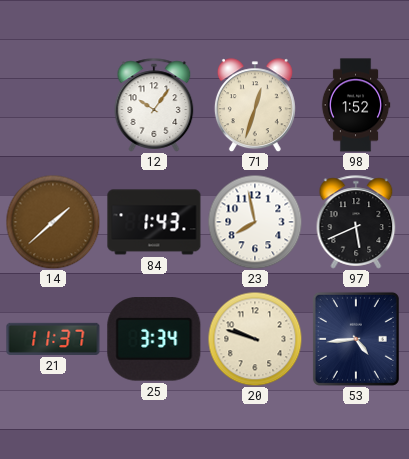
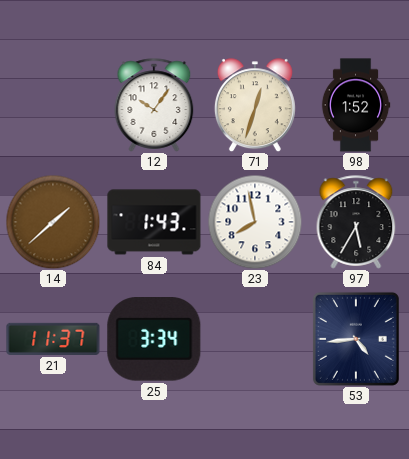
97: 5:41 -> 5:35 (356, 222)
20: 9:48 -> none (255, 339)
